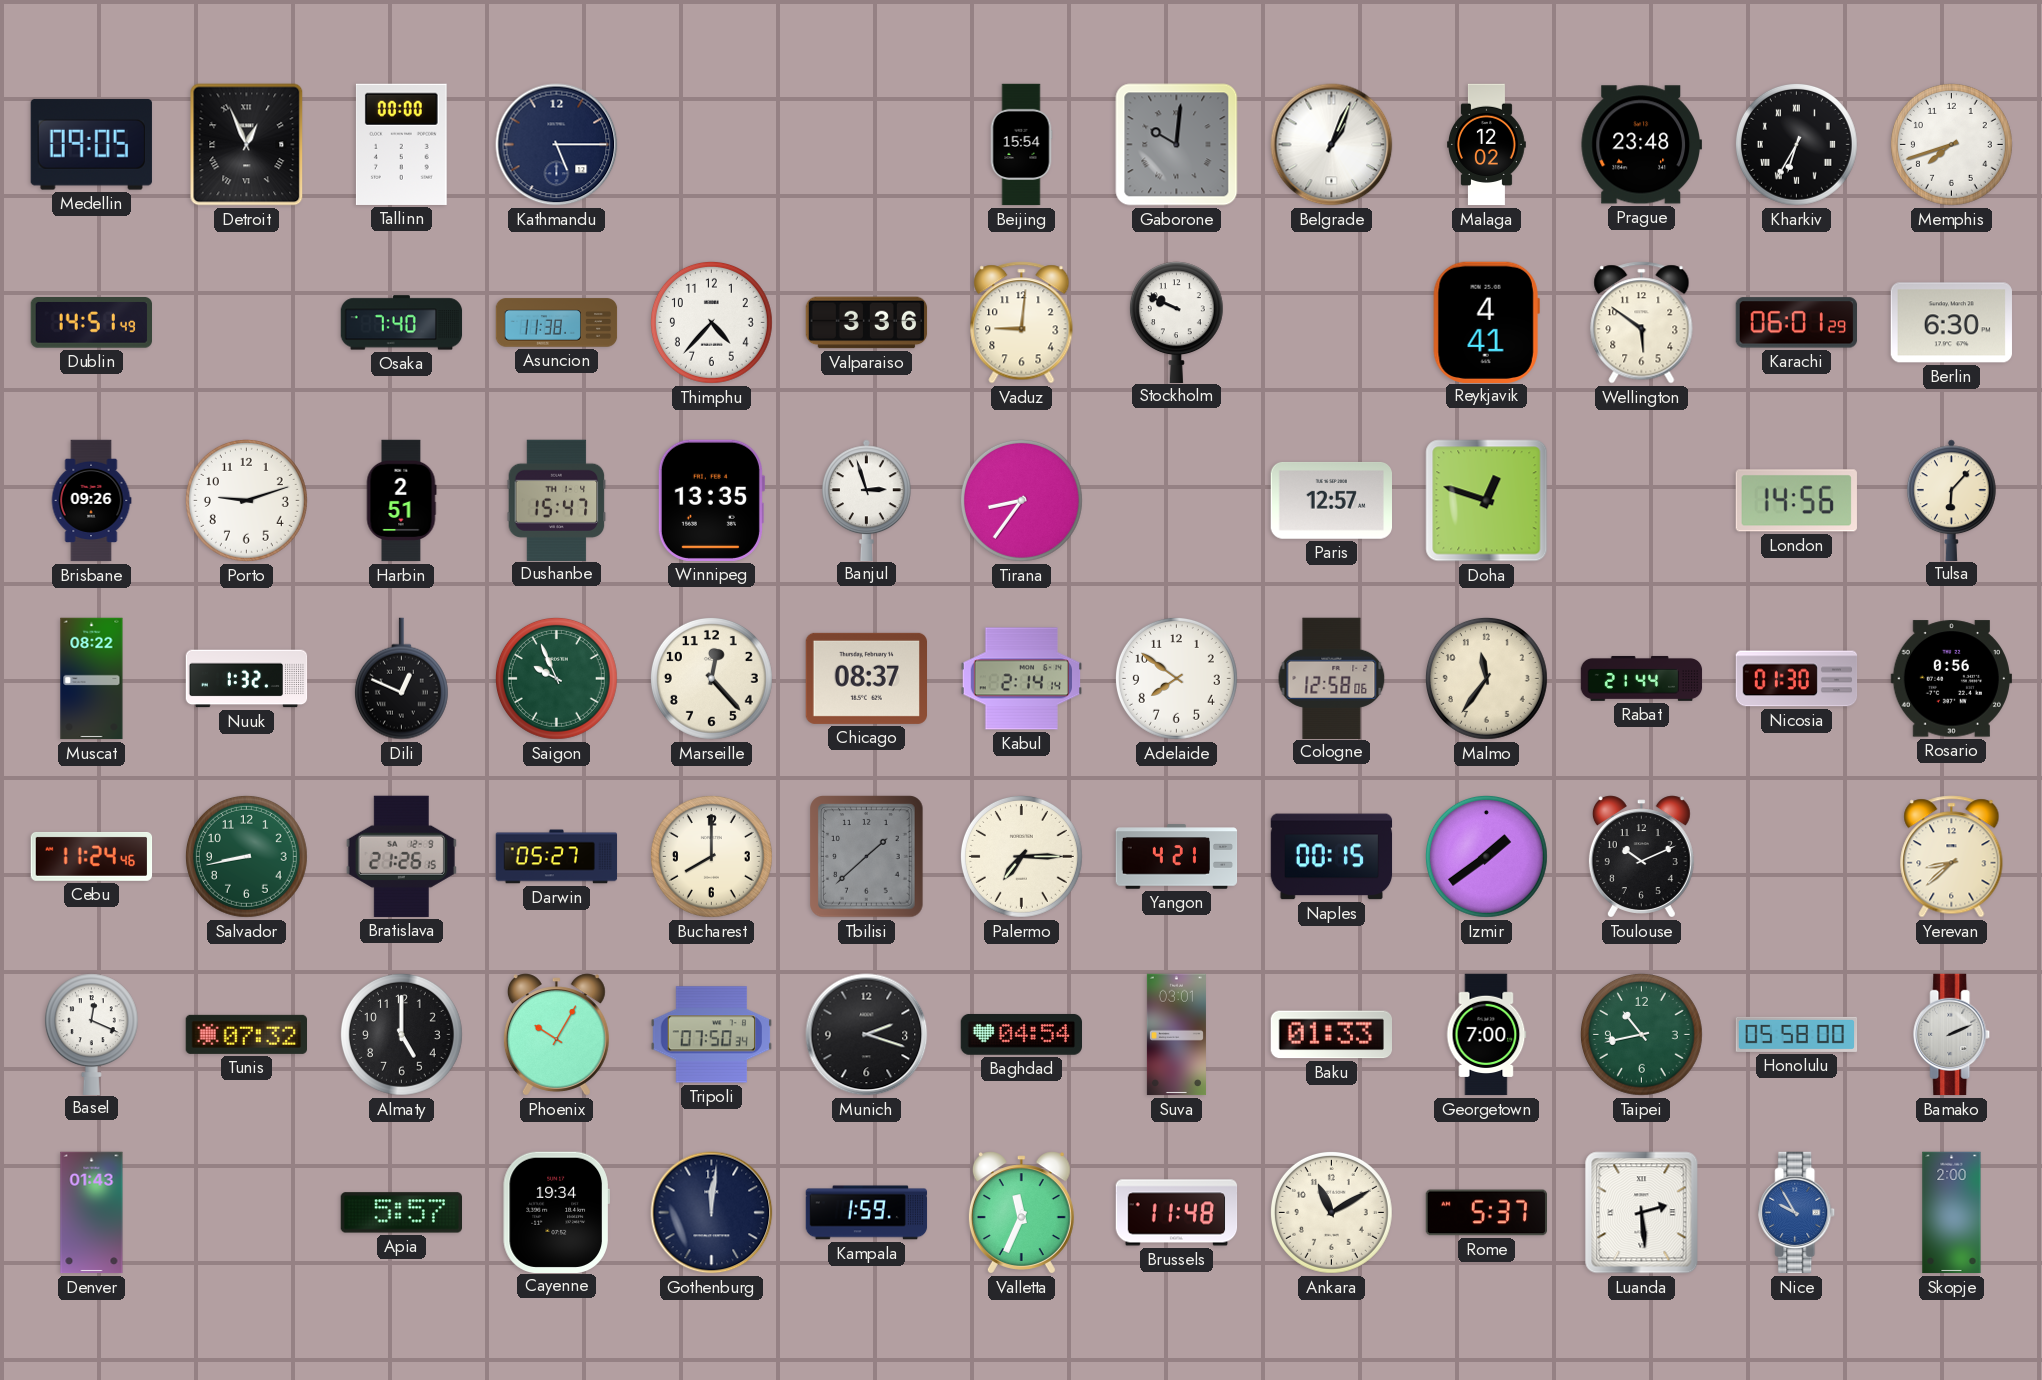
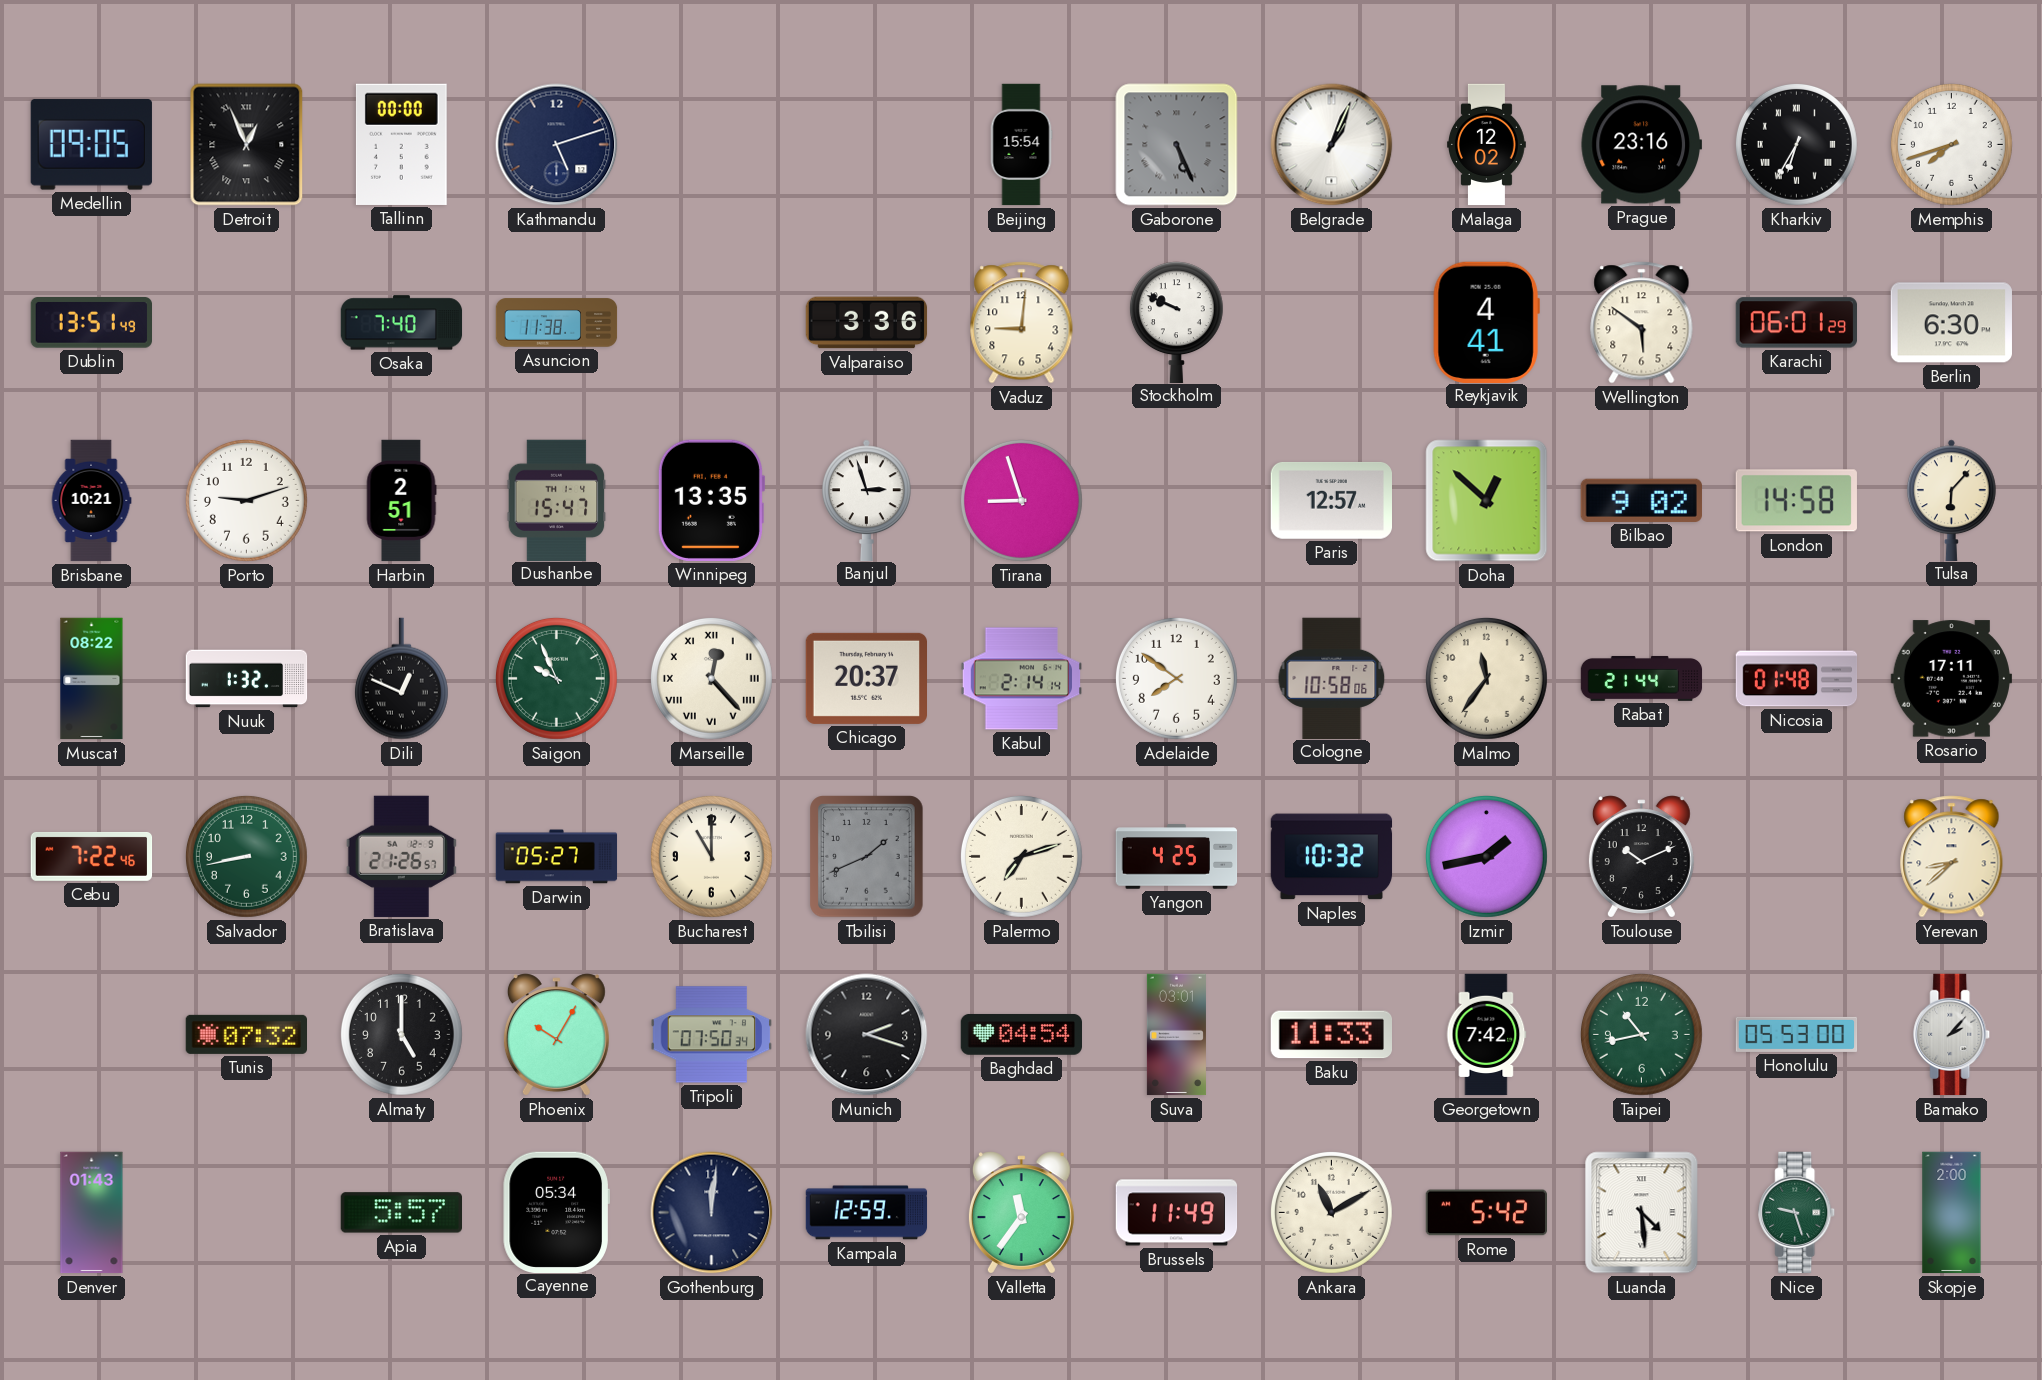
Kathmandu: 5:15 -> 5:12 (557, 145)
Gaborone: 10:01 -> 5:26 (1177, 145)
Prague: 23:48 -> 23:16 (1641, 145)
Dublin: 14:51 -> 13:51 (91, 323)
Thimphu: 4:37 -> none (711, 322)
Brisbane: 09:26 -> 10:21 (91, 501)
Tirana: 8:36 -> 8:57 (1021, 500)
Doha: 12:48 -> 12:52 (1487, 501)
Bilbao: none -> 9:02 (1641, 500)
London: 14:56 -> 14:58 (1796, 501)
Marseille numerals: Arabic -> Roman (711, 678)
Chicago: 08:37 -> 20:37 (866, 678)
Cologne: 12:58 -> 10:58 (1332, 678)
Nicosia: 01:30 -> 01:48 (1797, 679)
Rosario: 0:56 -> 17:11 (1951, 679)
Cebu: 11:24 -> 7:22 (92, 856)
Bratislava: 21:26:15 -> 21:26:57 (401, 856)
Bucharest: 8:00 -> 11:00 (711, 856)
Tbilisi: 1:38 -> 1:41 (867, 857)
Palermo: 7:15 -> 7:12 (1021, 856)
Yangon: 4:21 -> 4:25 (1177, 857)
Naples: 00:15 -> 10:32 (1332, 857)
Izmir: 1:39 -> 1:43 (1486, 856)
Basel: 12:19 -> none (91, 1034)
Baku: 01:33 -> 11:33 (1331, 1035)
Georgetown: 7:00 -> 7:42 (1486, 1035)
Honolulu: 05:58 -> 05:53 (1797, 1034)
Bamako: 2:11 -> 2:07 (1952, 1035)
Cayenne: 19:34 -> 05:34 (556, 1212)
Kampala: 1:59 -> 12:59 (867, 1213)
Valletta: 11:34 -> 11:36 (1021, 1213)
Brussels: 11:48 -> 11:49 (1177, 1213)
Rome: 5:37 -> 5:42 (1486, 1213)
Luanda: 2:29 -> 4:29 (1642, 1213)
Nice: 9:55 -> 9:27 (1797, 1213)
Nice dial: blue -> green (1797, 1213)
